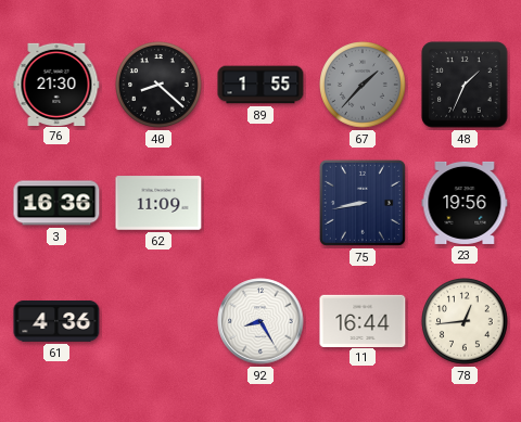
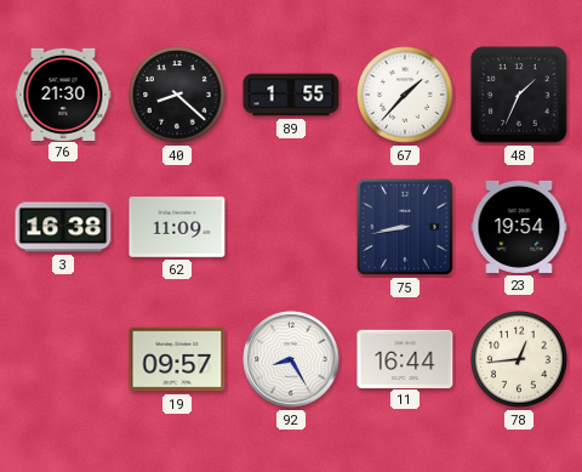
67 dial: grey -> white (405, 95)
3: 16:36 -> 16:38 (63, 227)
23: 19:56 -> 19:54 (519, 227)
61: 4:36 -> none (56, 322)
19: none -> 09:57 (177, 359)
